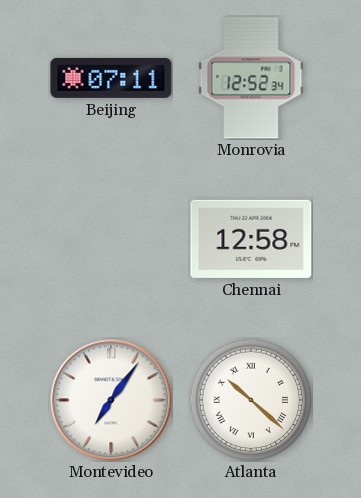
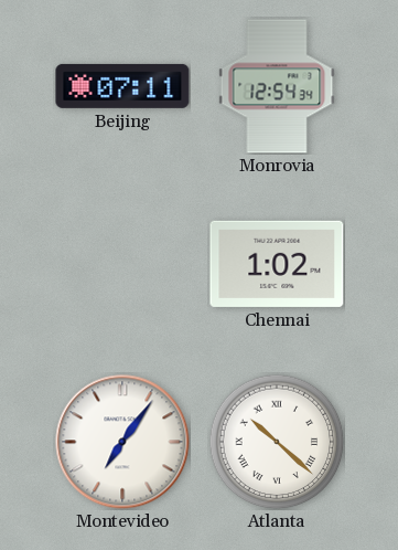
Monrovia: 12:52 -> 12:54 (277, 86)
Chennai: 12:58 -> 1:02 (277, 264)
